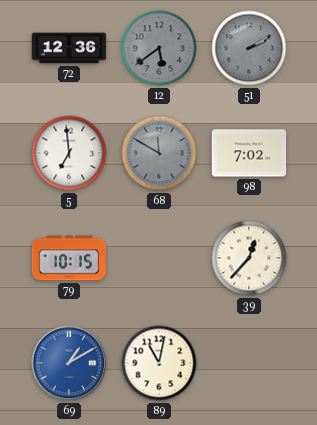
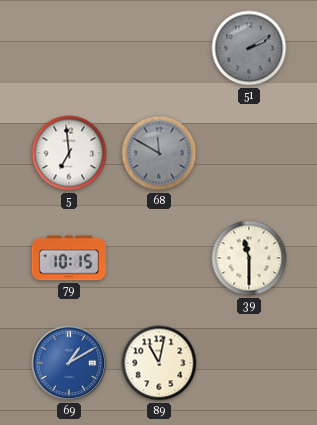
72: 12:36 -> none (69, 48)
12: 5:39 -> none (159, 48)
98: 7:02 -> none (249, 153)
39: 12:37 -> 11:30 (249, 258)
